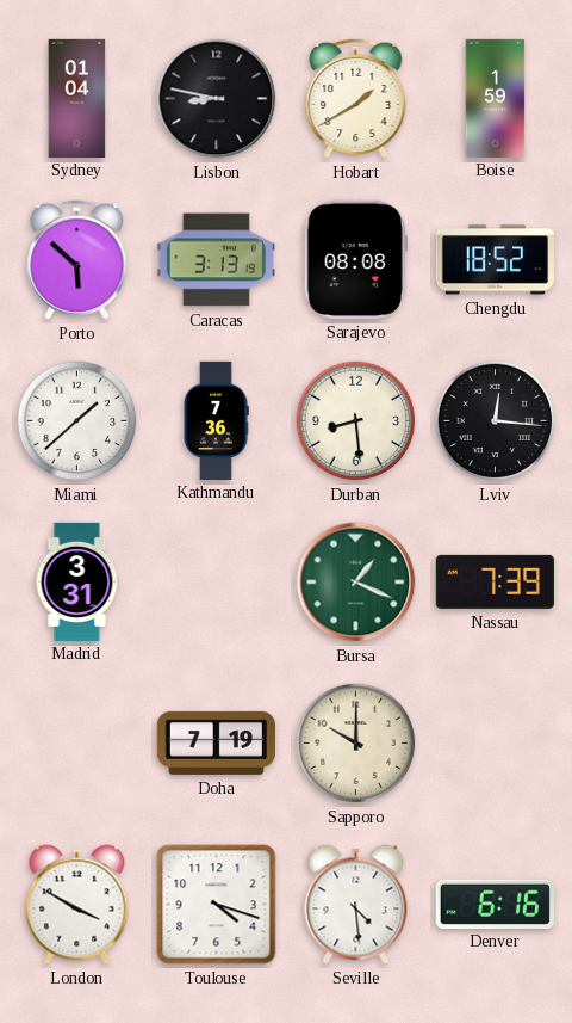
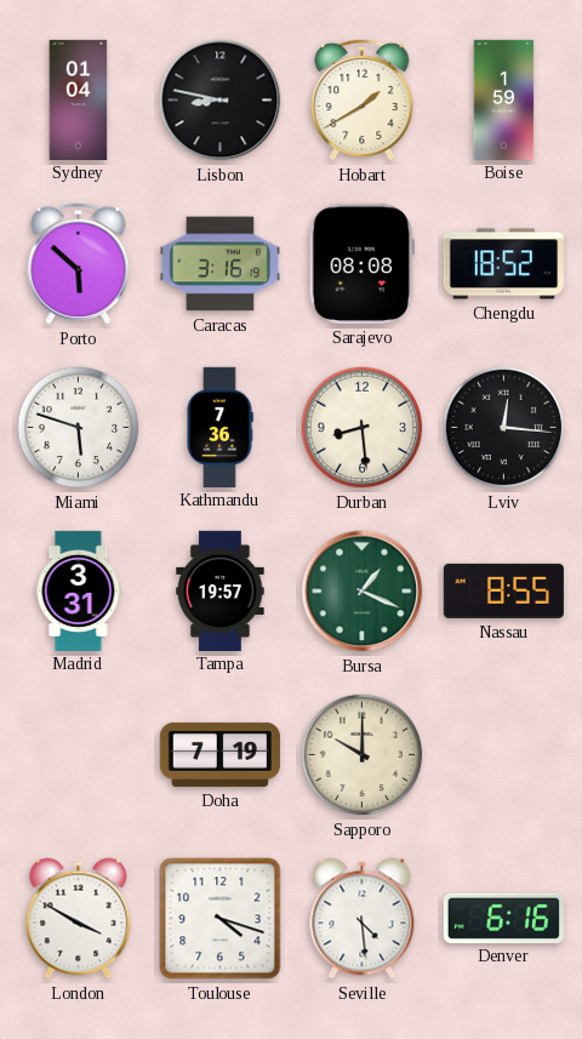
Caracas: 3:13 -> 3:16 (219, 264)
Miami: 1:38 -> 5:48 (79, 428)
Tampa: none -> 19:57 (221, 590)
Nassau: 7:39 -> 8:55 (503, 590)
